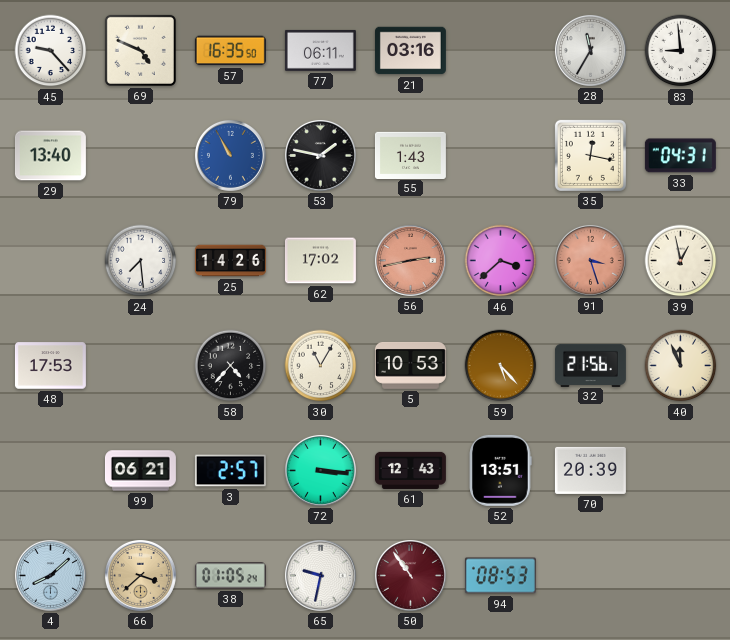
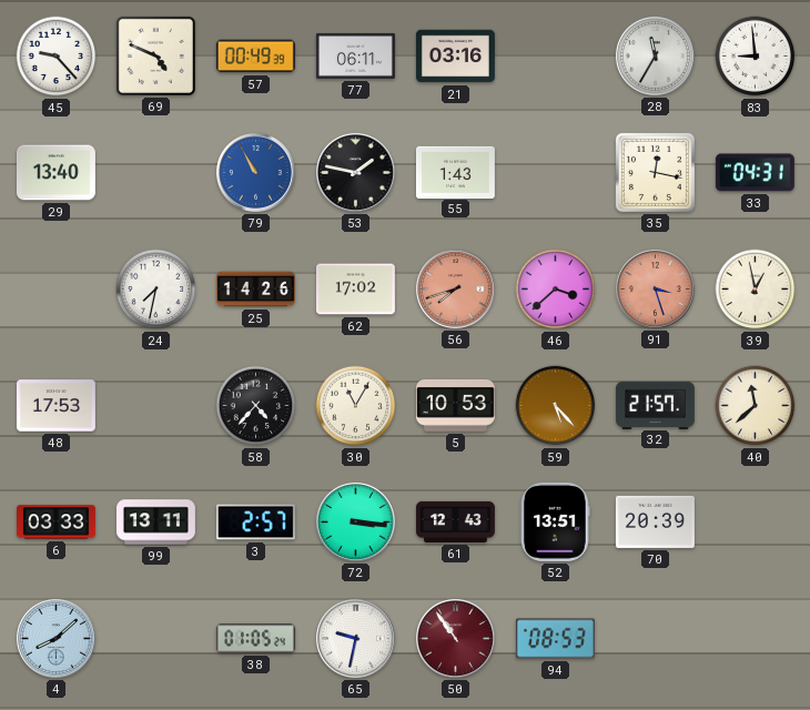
57: 16:35 -> 00:49 (255, 57)
24: 7:29 -> 7:32 (156, 290)
56: 2:43 -> 7:42 (455, 288)
32: 21:56 -> 21:57 (655, 405)
40: 11:56 -> 11:38 (756, 406)
6: none -> 03:33 (55, 523)
99: 06:21 -> 13:11 (155, 523)
66: 3:38 -> none (140, 575)
